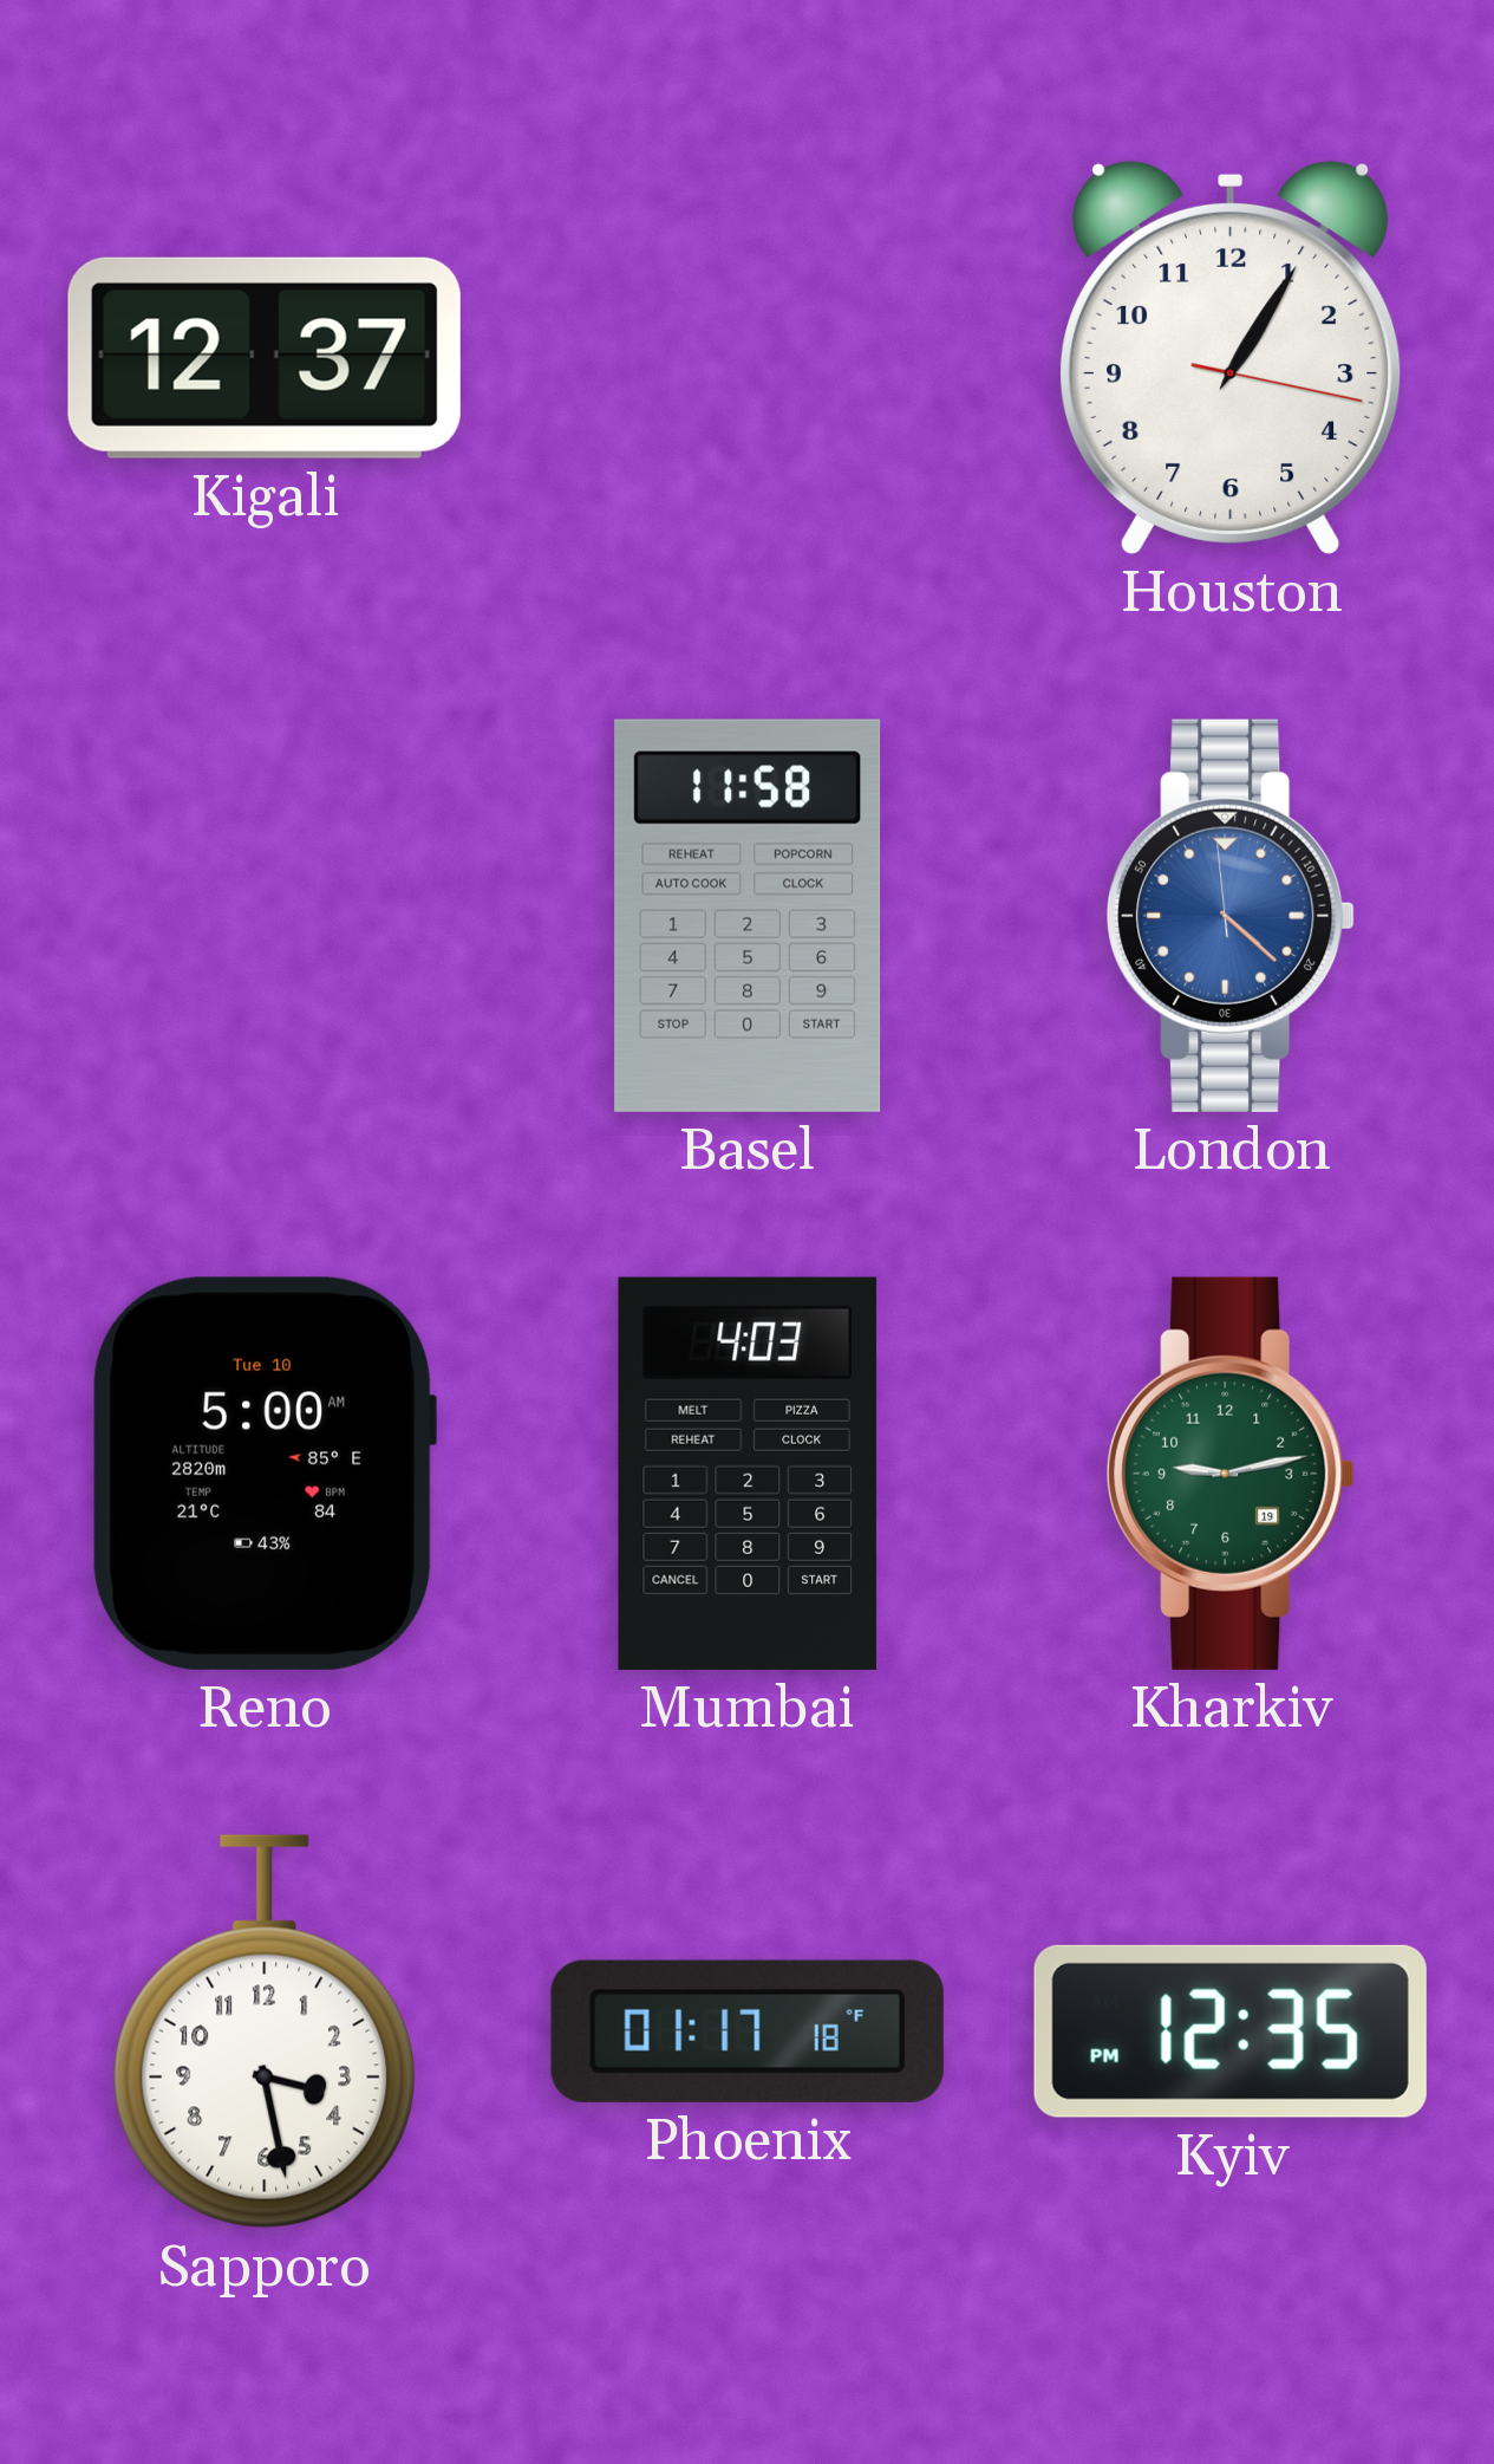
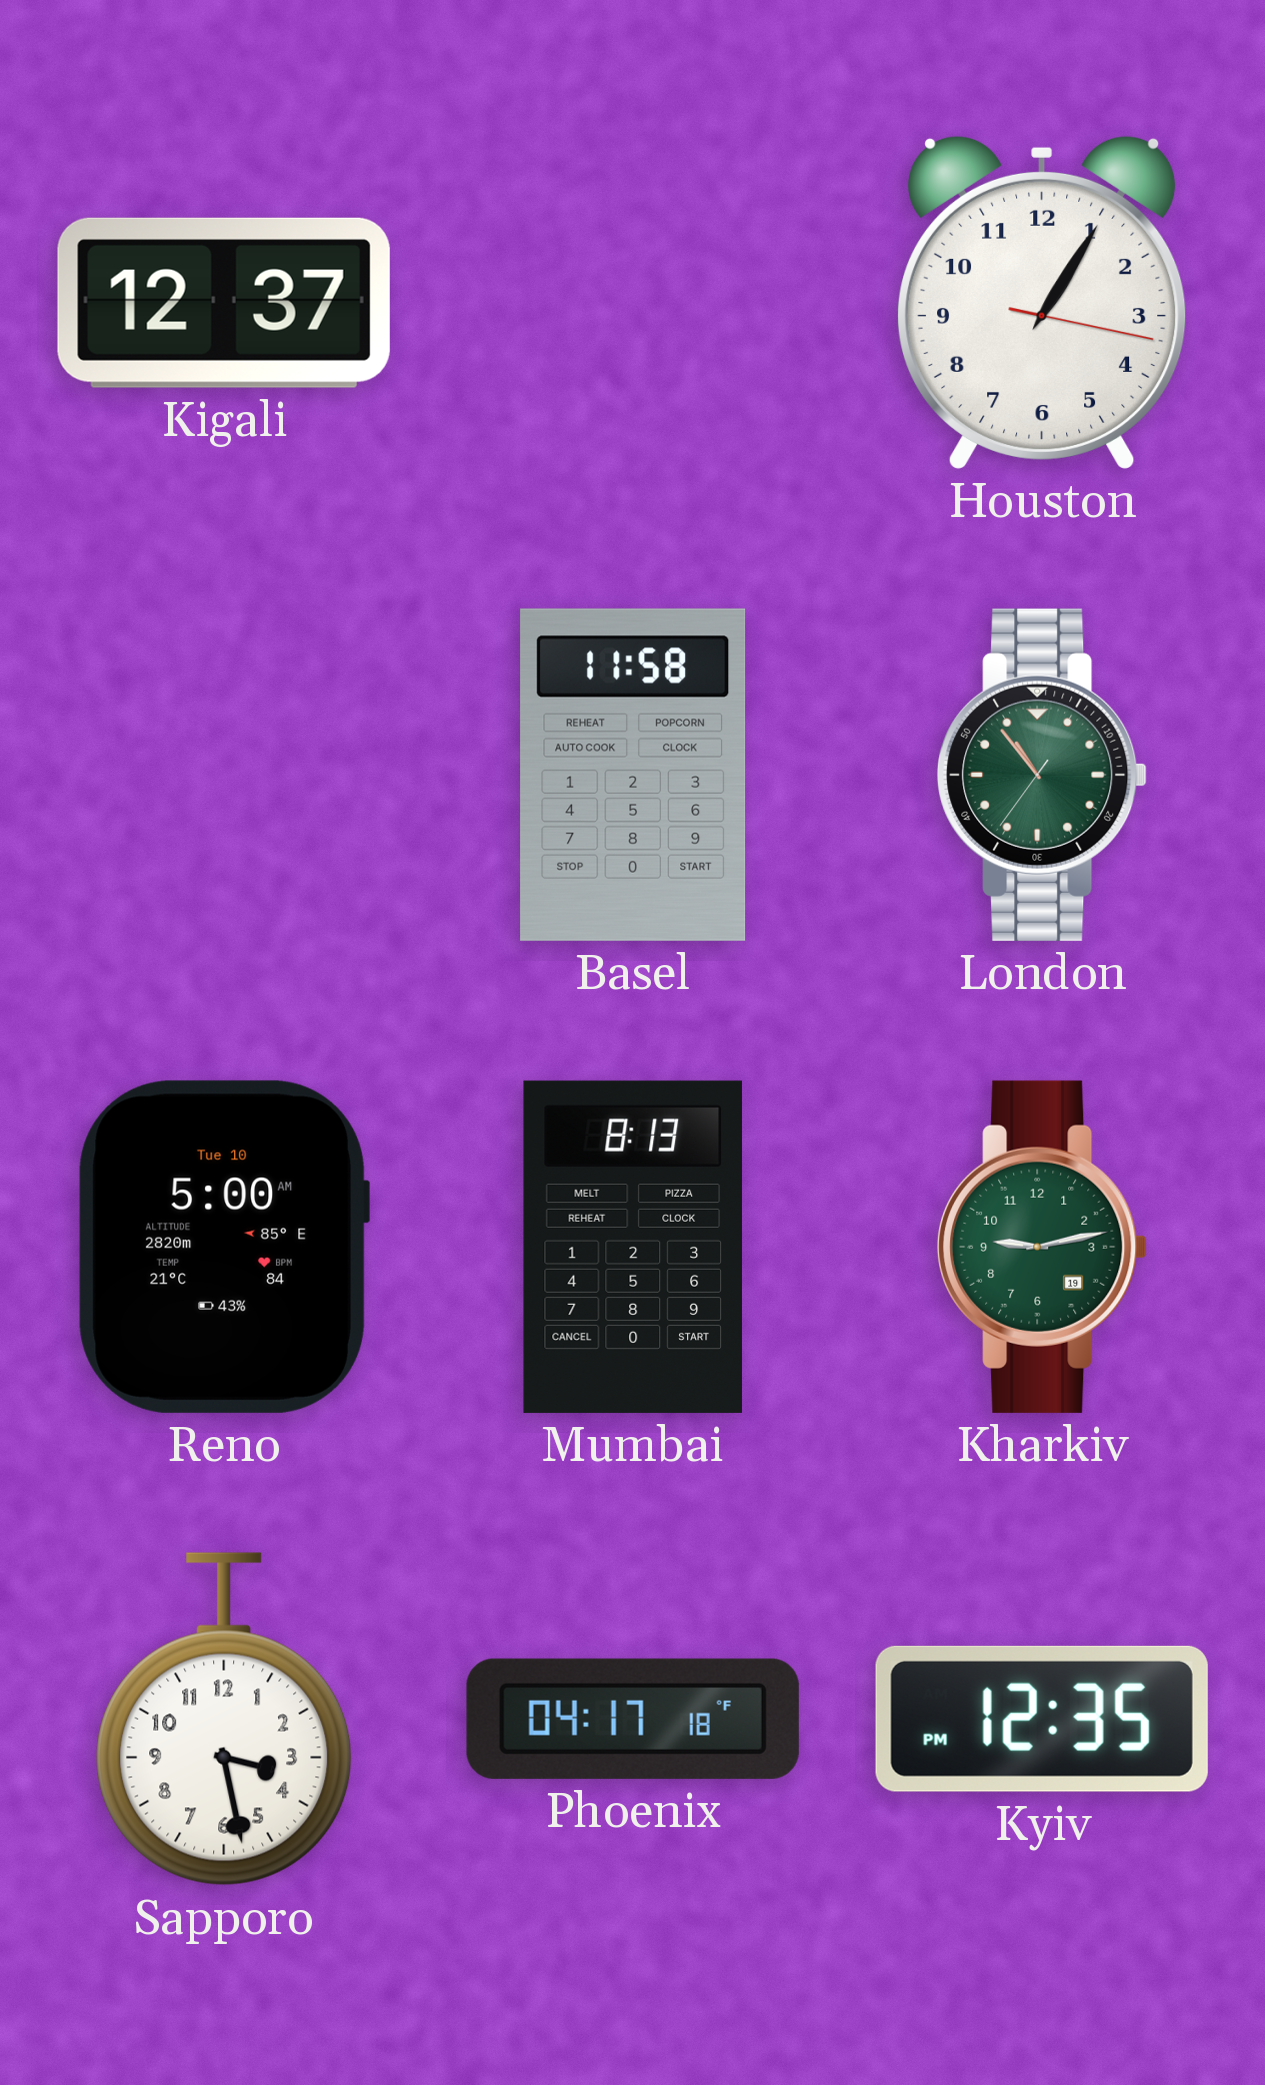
London: 4:21 -> 10:53 (1042, 775)
London dial: blue -> green (1042, 775)
Mumbai: 4:03 -> 8:13 (633, 1247)
Phoenix: 01:17 -> 04:17 (633, 1719)
